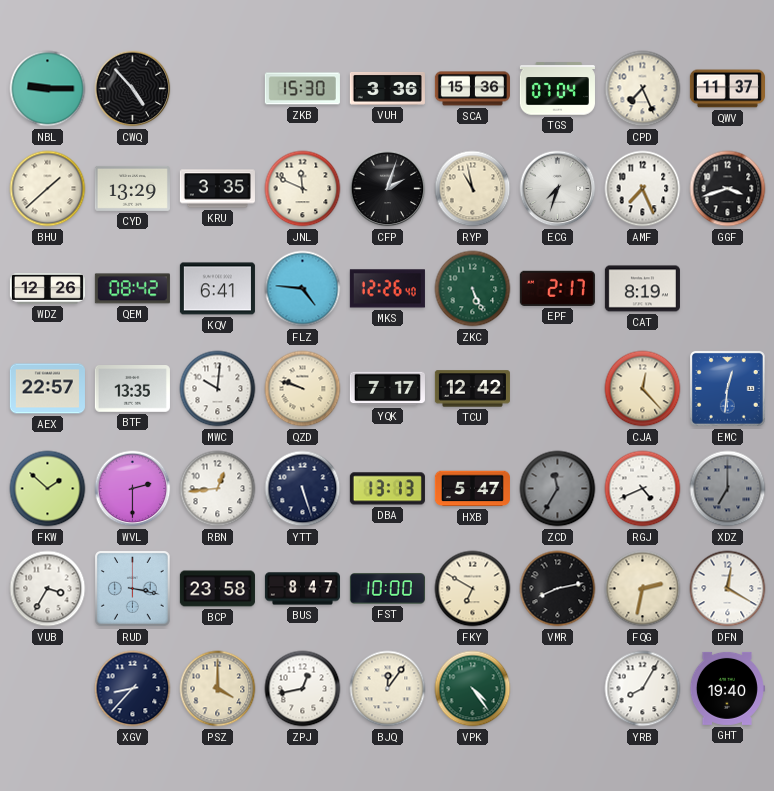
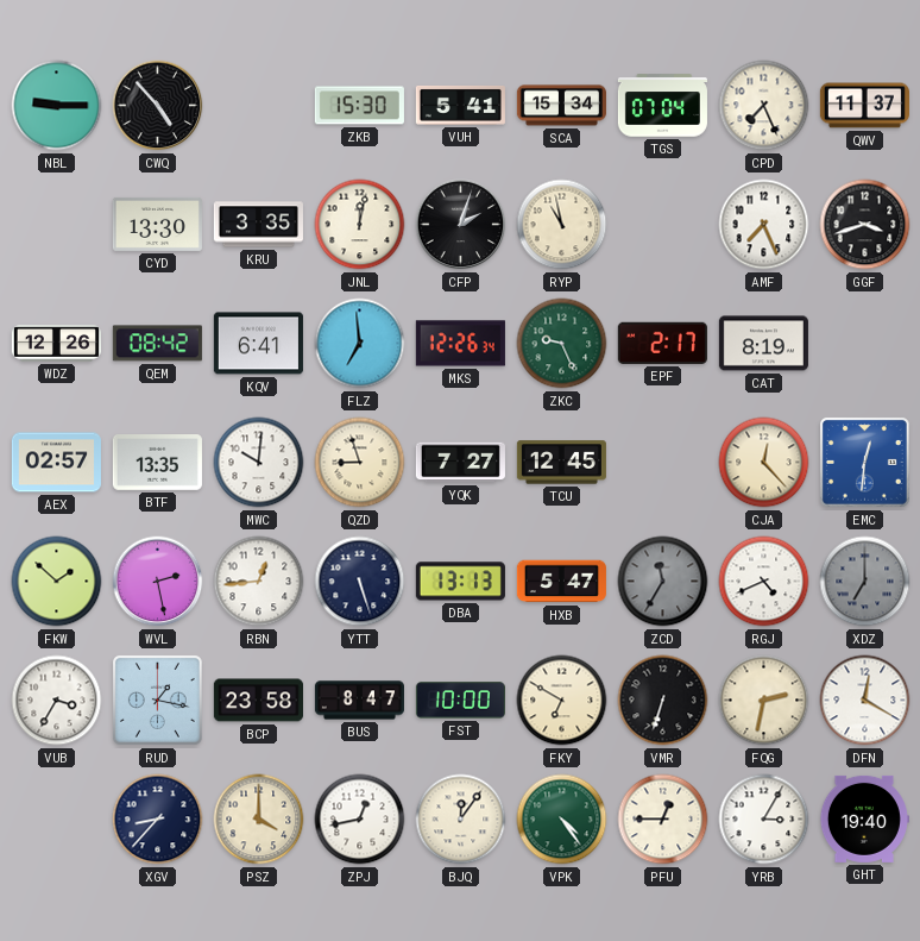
VUH: 3:36 -> 5:41 (460, 105)
SCA: 15:36 -> 15:34 (561, 106)
BHU: 1:38 -> none (48, 189)
CYD: 13:29 -> 13:30 (157, 224)
JNL: 11:49 -> 12:02 (360, 225)
ECG: 7:33 -> none (558, 189)
FLZ: 4:46 -> 6:59 (360, 344)
MKS: 12:26:40 -> 12:26:34 (460, 344)
ZKC: 5:26 -> 9:26 (562, 344)
AEX: 22:57 -> 02:57 (56, 463)
QZD: 9:48 -> 8:57 (360, 463)
YQK: 7:17 -> 7:27 (460, 463)
TCU: 12:42 -> 12:45 (561, 463)
WVL: 2:30 -> 2:28 (158, 582)
RUD: 3:17 -> 1:17 (157, 700)
VMR: 8:13 -> 6:33 (663, 701)
PFU: none -> 12:45 (663, 820)
YRB: 8:05 -> 3:05 (764, 820)
